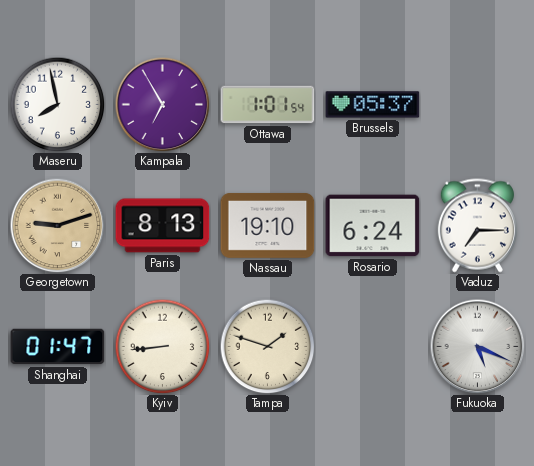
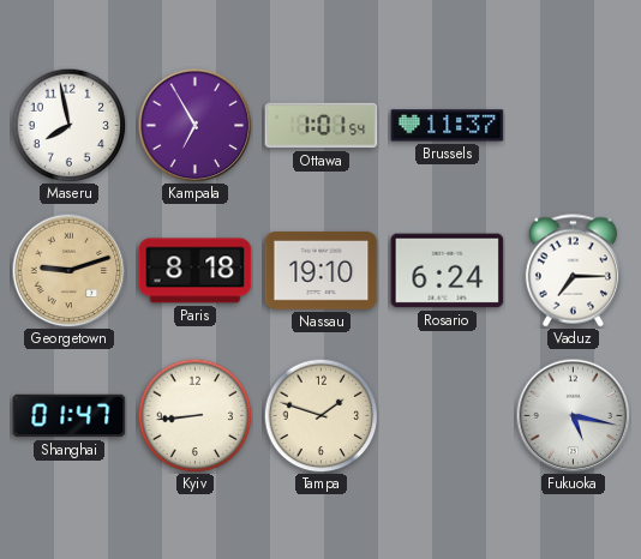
Brussels: 05:37 -> 11:37 (448, 126)
Paris: 8:13 -> 8:18 (196, 271)
Fukuoka: 5:19 -> 5:17 (573, 415)
